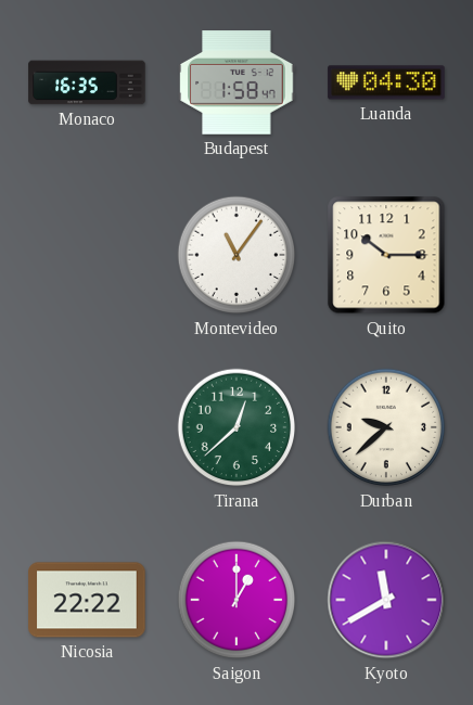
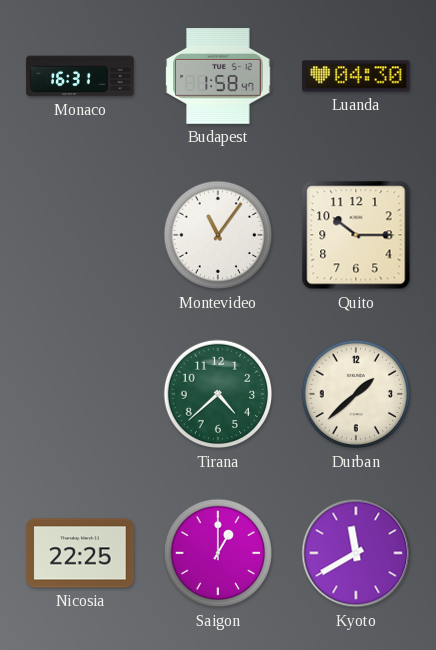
Monaco: 16:35 -> 16:31 (80, 76)
Tirana: 12:38 -> 4:38 (218, 394)
Durban: 9:38 -> 1:38 (356, 394)
Nicosia: 22:22 -> 22:25 (80, 553)
